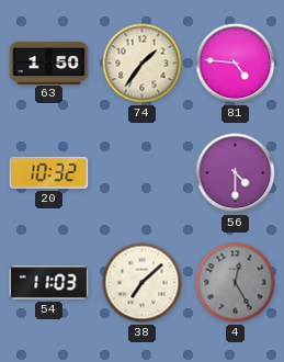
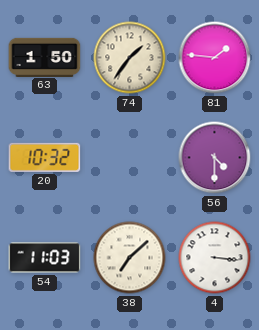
81: 4:46 -> 1:46 (215, 58)
4: 12:25 -> 3:16 (215, 258)
4 dial: grey -> white (215, 258)
